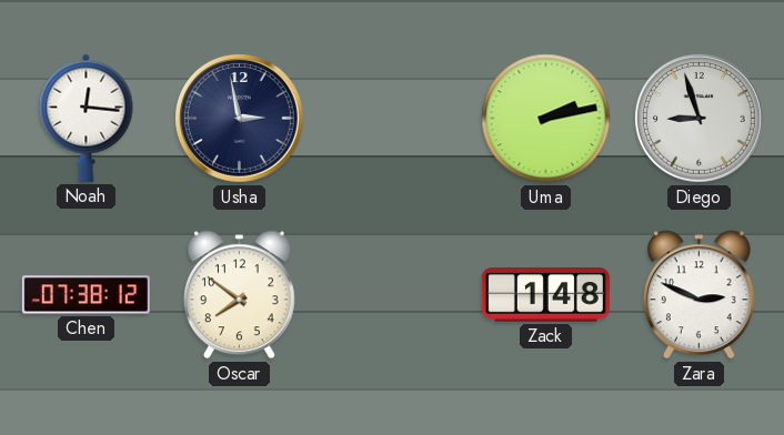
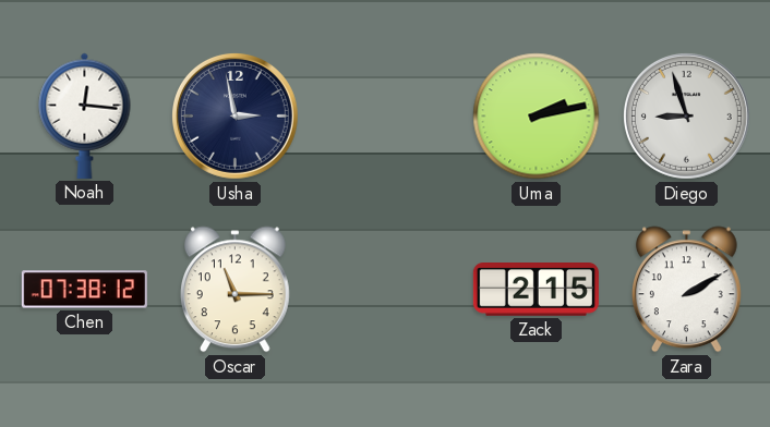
Oscar: 7:51 -> 11:15 (234, 290)
Zack: 1:48 -> 2:15 (536, 290)
Zara: 2:49 -> 2:10 (686, 290)
